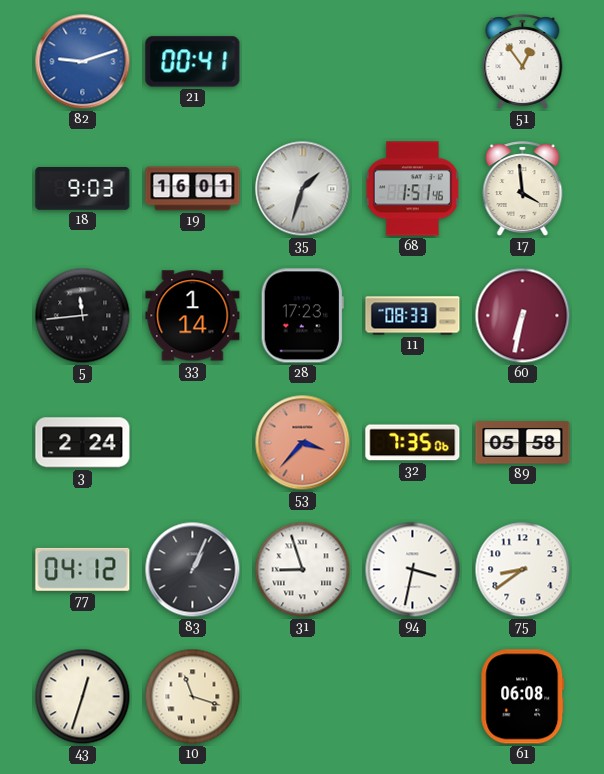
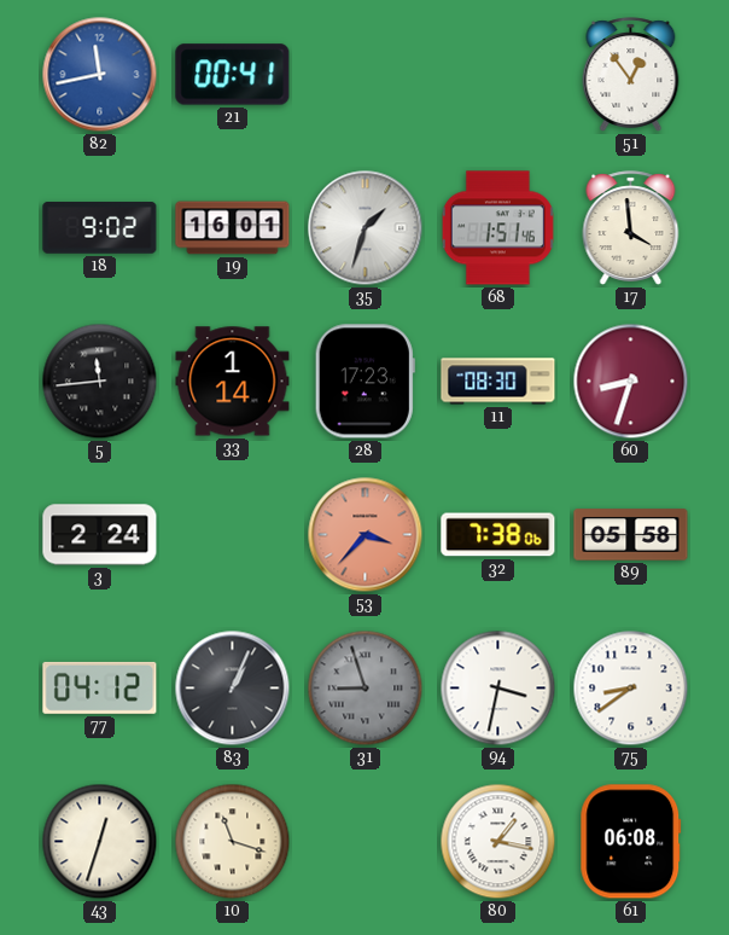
82: 9:12 -> 11:43 (100, 75)
18: 9:03 -> 9:02 (100, 228)
11: 08:33 -> 08:30 (498, 382)
60: 6:32 -> 8:33 (631, 382)
32: 7:35 -> 7:38 (498, 535)
31 dial: white -> grey (366, 689)
80: none -> 1:17 (498, 842)
